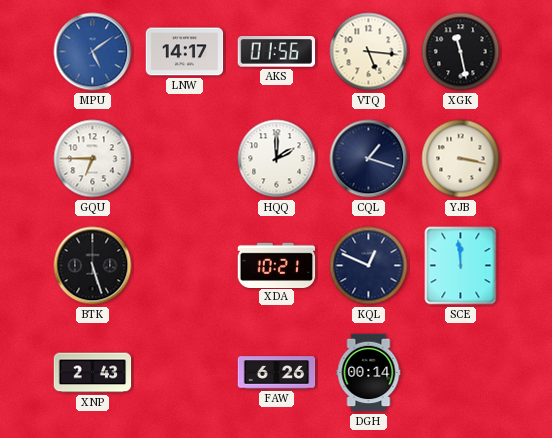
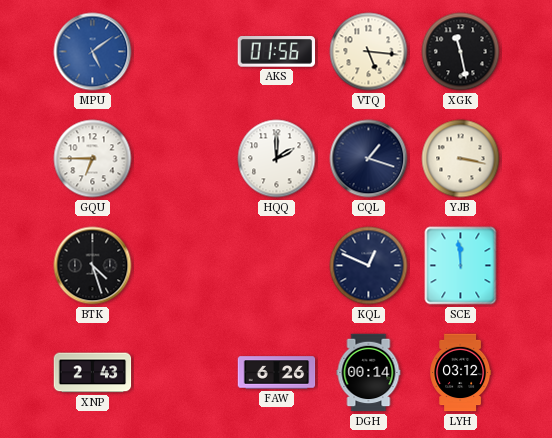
LNW: 14:17 -> none (185, 52)
BTK: 5:27 -> 4:27 (93, 266)
XDA: 10:21 -> none (277, 265)
LYH: none -> 03:12 (461, 373)
